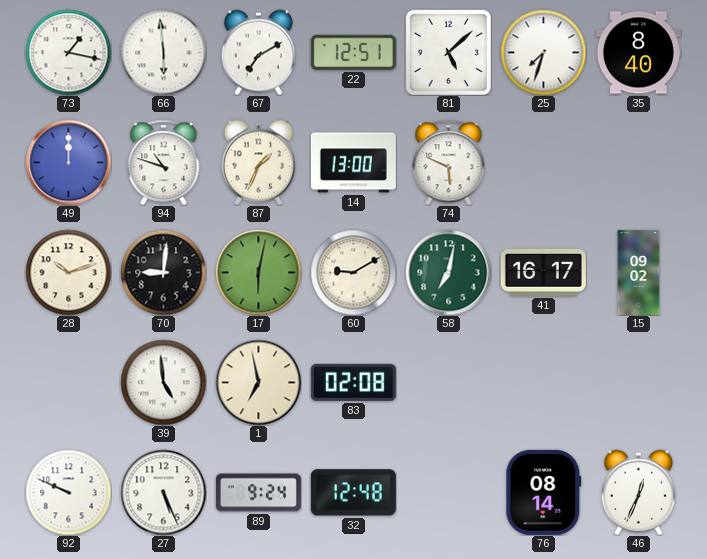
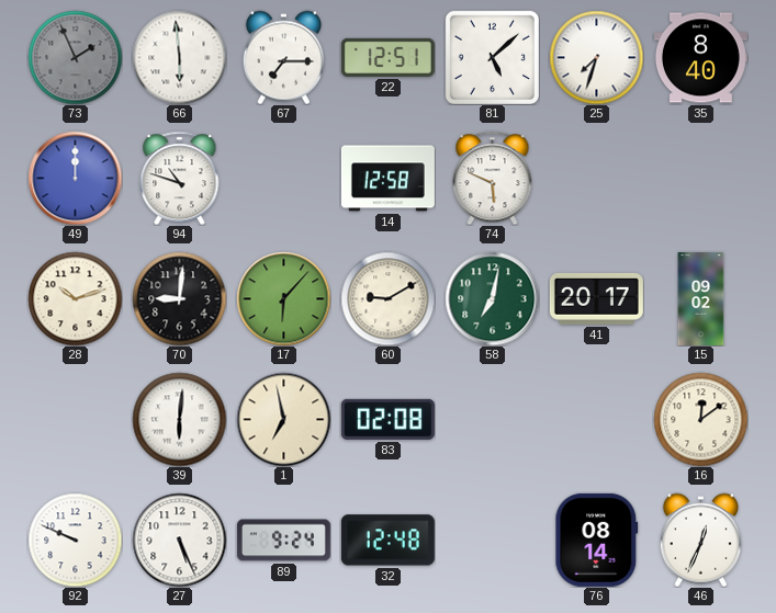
73: 1:17 -> 1:56 (75, 57)
73 dial: white -> grey (75, 57)
67: 7:10 -> 7:15 (283, 57)
87: 1:34 -> none (258, 162)
14: 13:00 -> 12:58 (387, 179)
17: 6:02 -> 6:07 (283, 298)
41: 16:17 -> 20:17 (596, 298)
39: 4:59 -> 6:01 (179, 419)
16: none -> 12:09 (700, 419)
